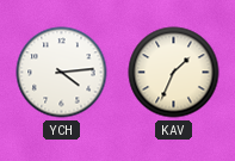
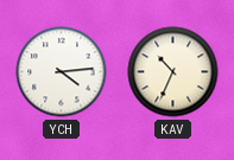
KAV: 1:34 -> 10:34 (173, 72)
